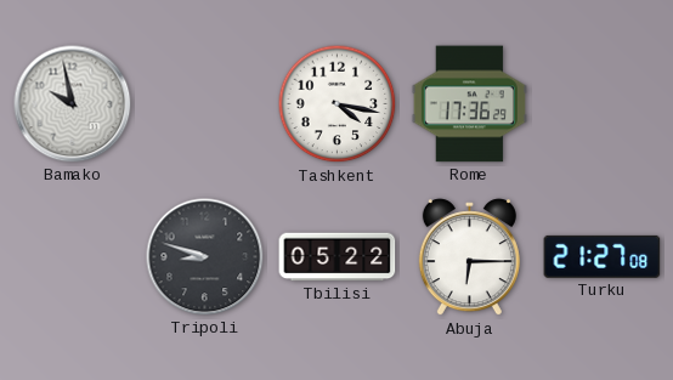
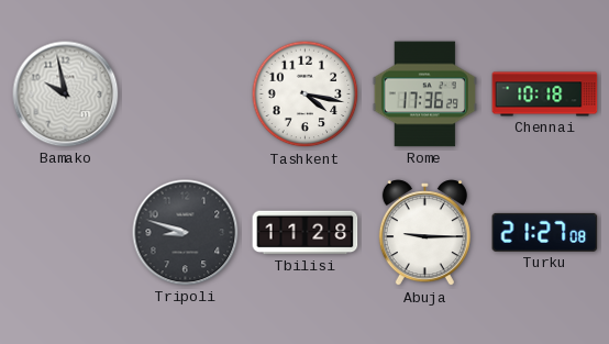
Chennai: none -> 10:18 (545, 95)
Tbilisi: 05:22 -> 11:28 (306, 233)
Abuja: 6:15 -> 9:15 (424, 233)
